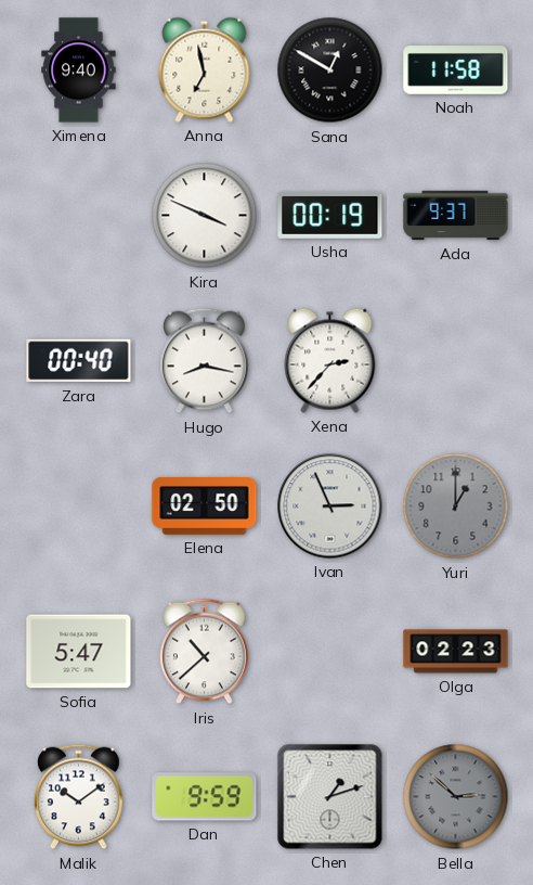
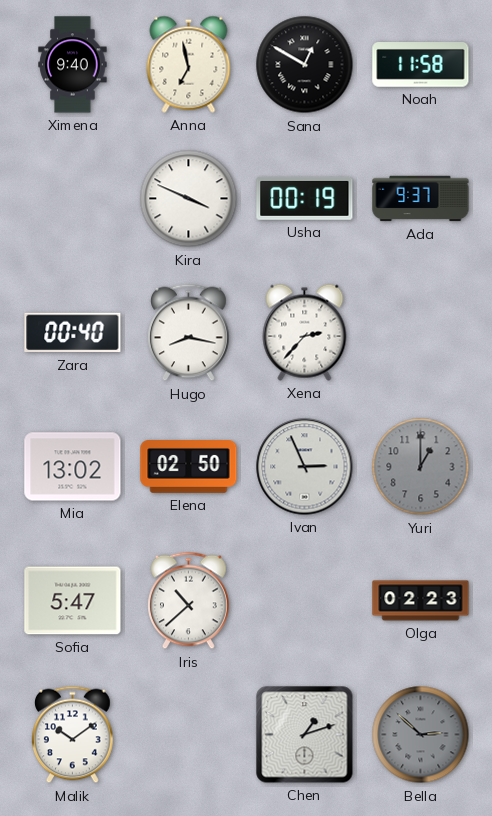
Mia: none -> 13:02 (73, 467)
Dan: 9:59 -> none (205, 797)
